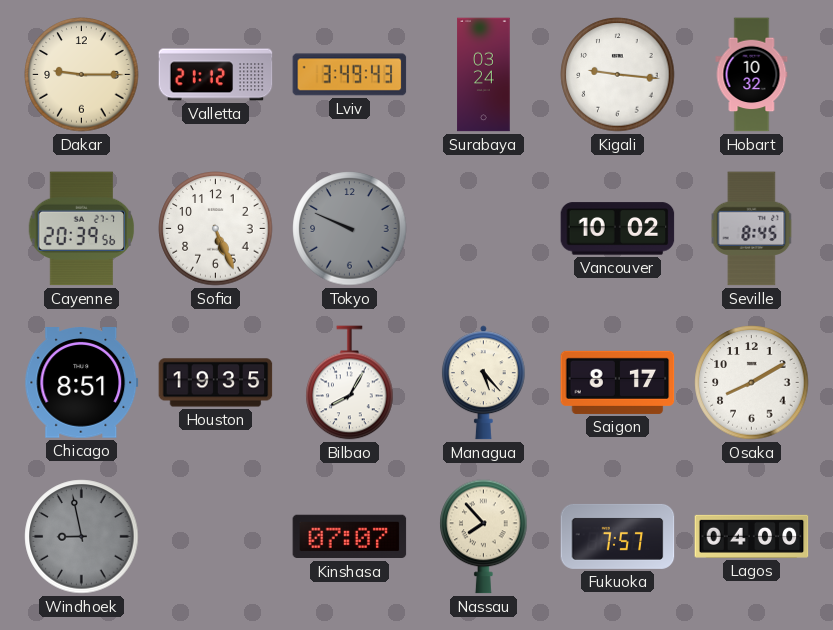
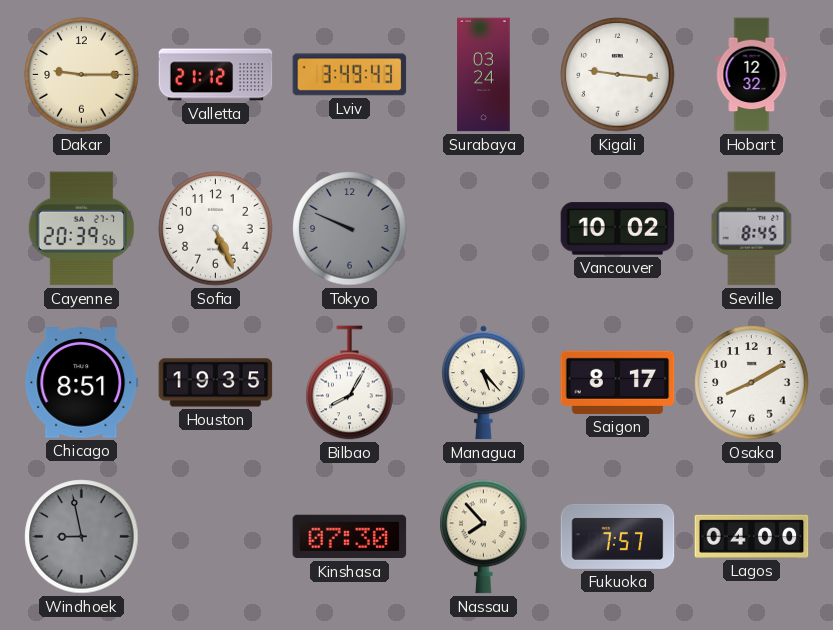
Hobart: 10:32 -> 12:32 (752, 75)
Kinshasa: 07:07 -> 07:30 (350, 537)
